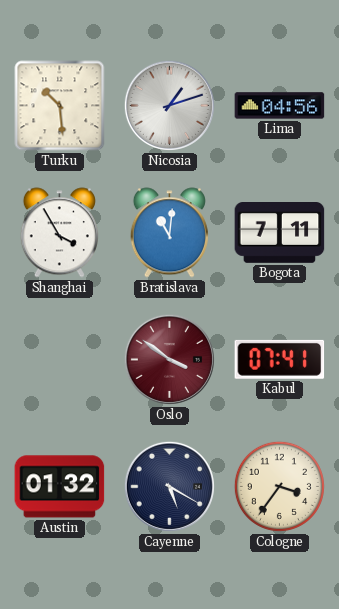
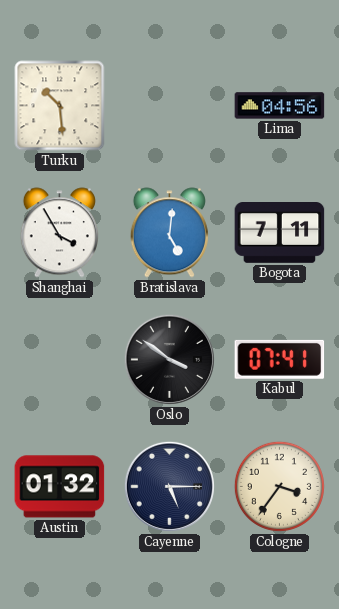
Nicosia: 1:12 -> none (169, 105)
Bratislava: 11:01 -> 5:01 (169, 233)
Oslo dial: burgundy -> black (169, 359)
Cayenne: 5:20 -> 5:15 (169, 486)
